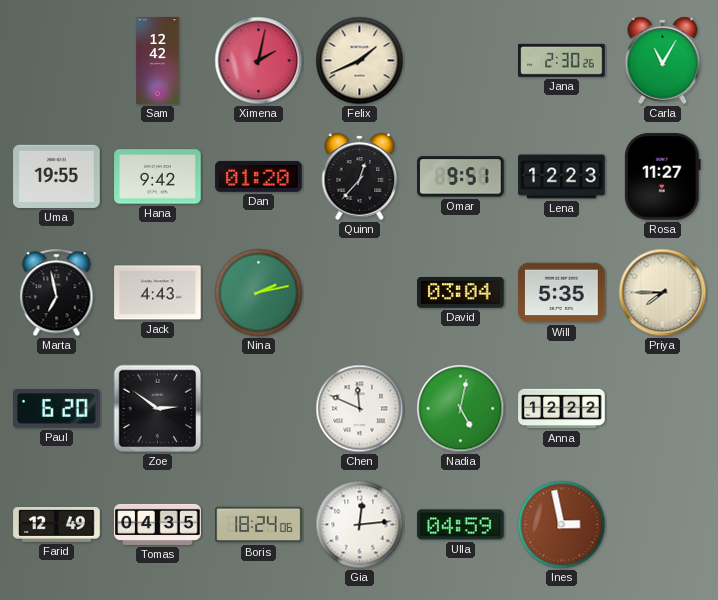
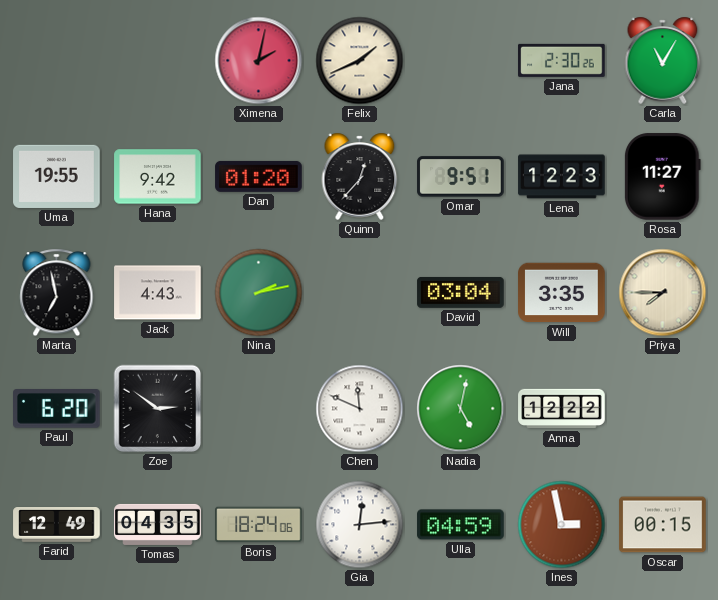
Sam: 12:42 -> none (158, 61)
Will: 5:35 -> 3:35 (562, 293)
Oscar: none -> 00:15 (663, 525)
